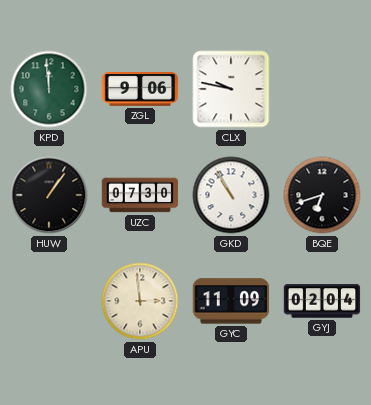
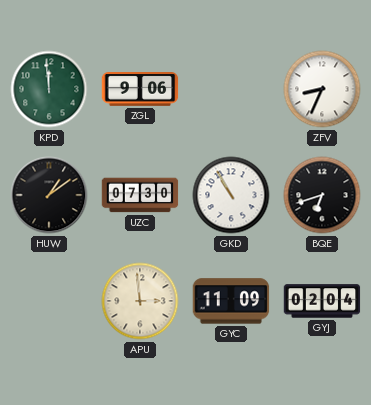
CLX: 9:47 -> none (231, 89)
ZFV: none -> 8:34 (322, 89)
HUW: 1:06 -> 1:09 (49, 195)
